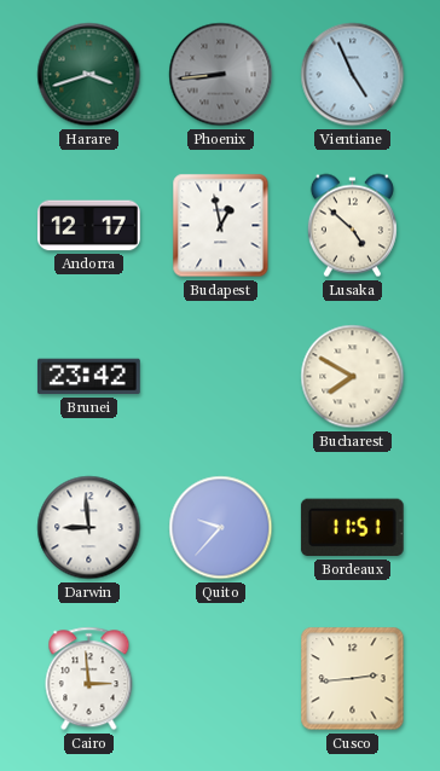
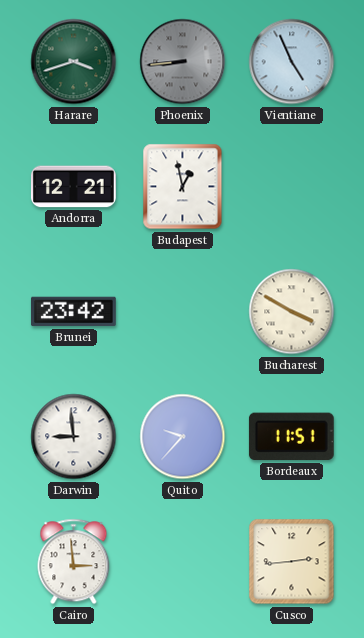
Andorra: 12:17 -> 12:21 (73, 187)
Lusaka: 4:52 -> none (352, 226)
Bucharest: 7:50 -> 3:50 (292, 312)
